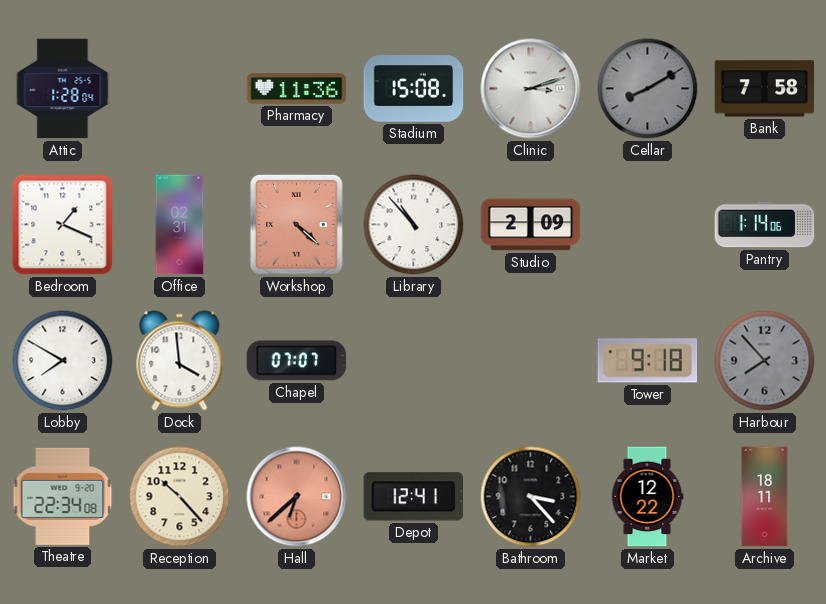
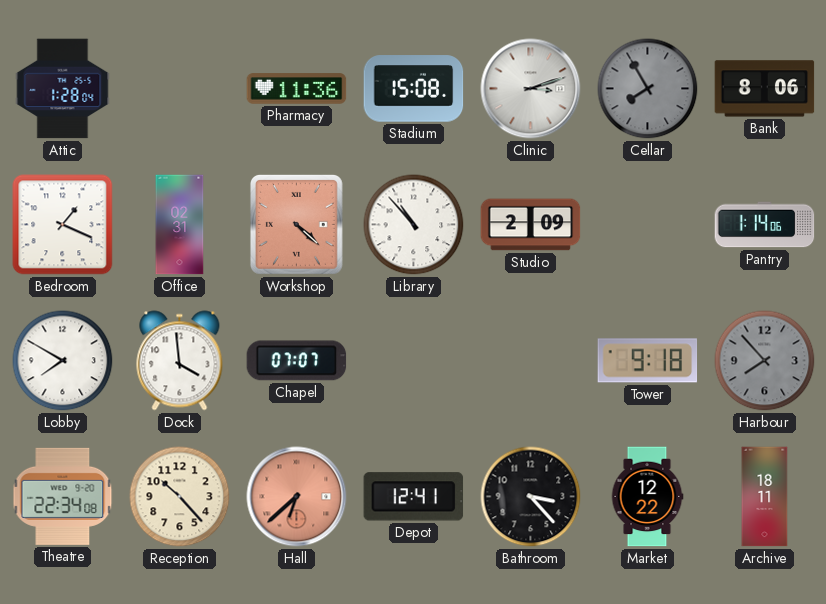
Cellar: 8:10 -> 7:55 (648, 89)
Bank: 7:58 -> 8:06 (765, 89)
